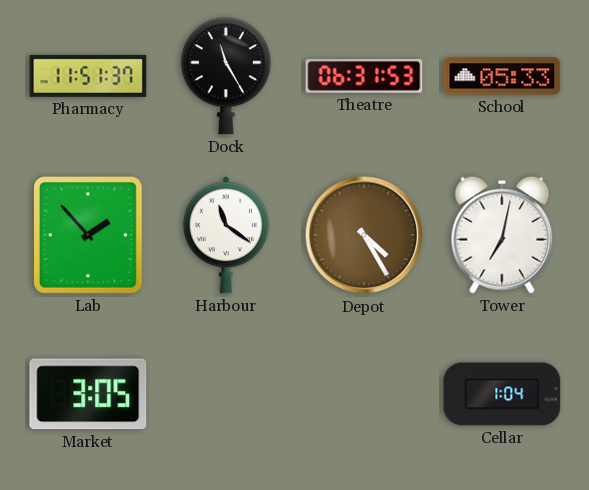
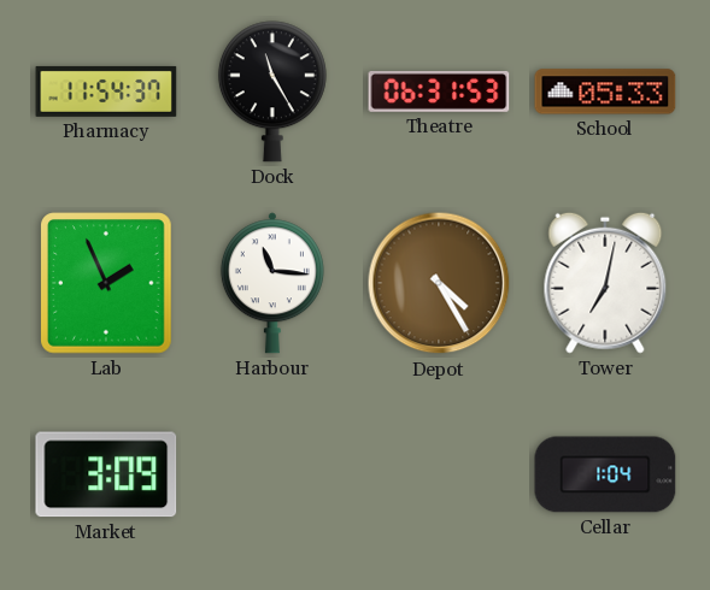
Pharmacy: 11:51 -> 11:54 (106, 92)
Lab: 1:53 -> 1:56 (106, 283)
Harbour: 11:21 -> 11:16 (272, 283)
Market: 3:05 -> 3:09 (106, 474)
